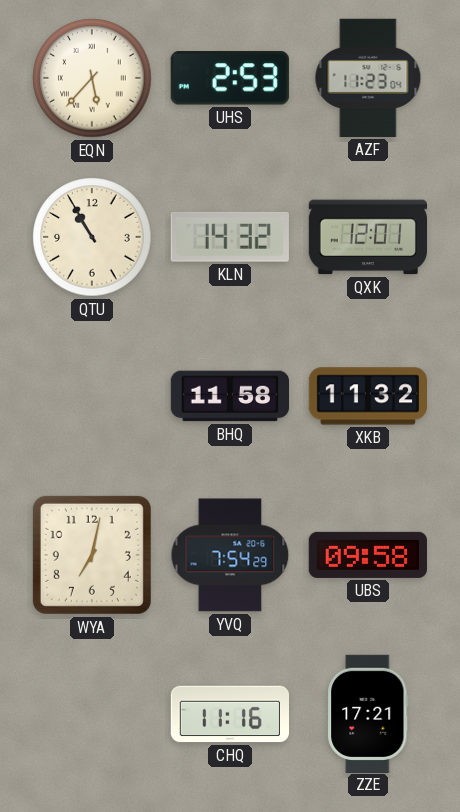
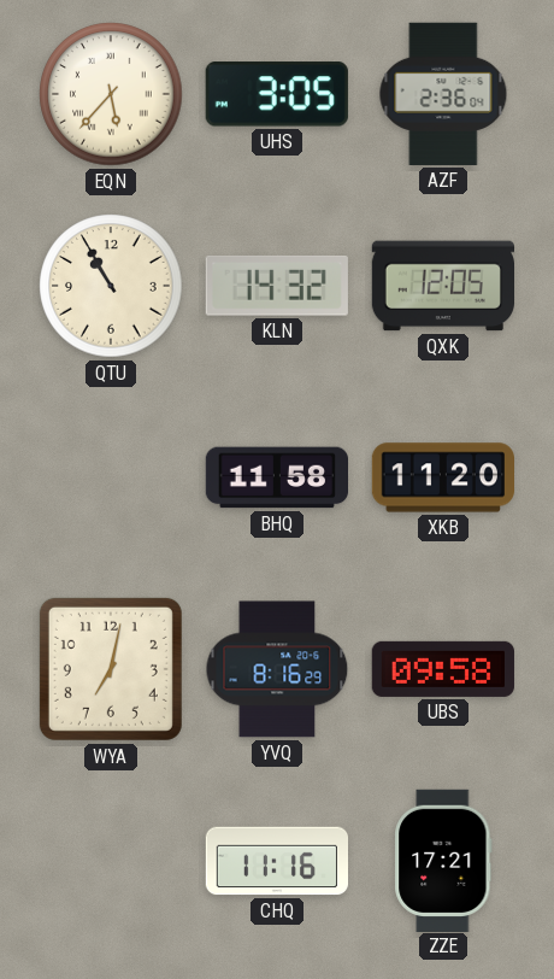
UHS: 2:53 -> 3:05 (277, 94)
AZF: 11:23 -> 2:36 (443, 94)
QXK: 12:01 -> 12:05 (442, 286)
XKB: 11:32 -> 11:20 (442, 477)
YVQ: 7:54 -> 8:16 (277, 669)
